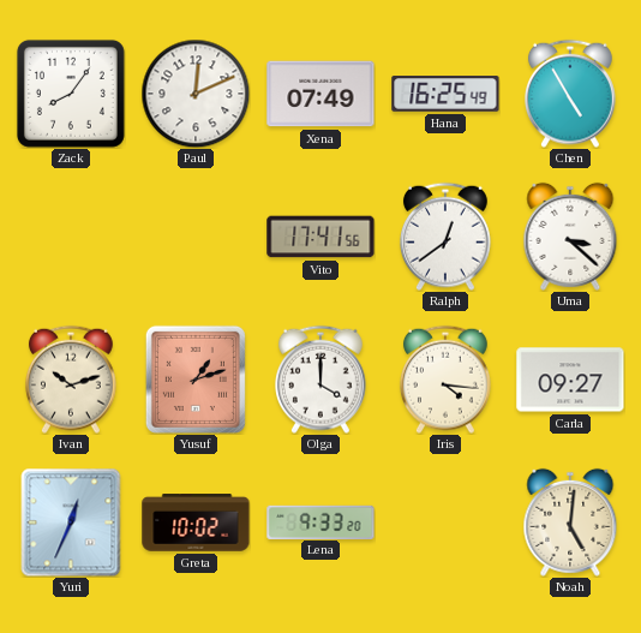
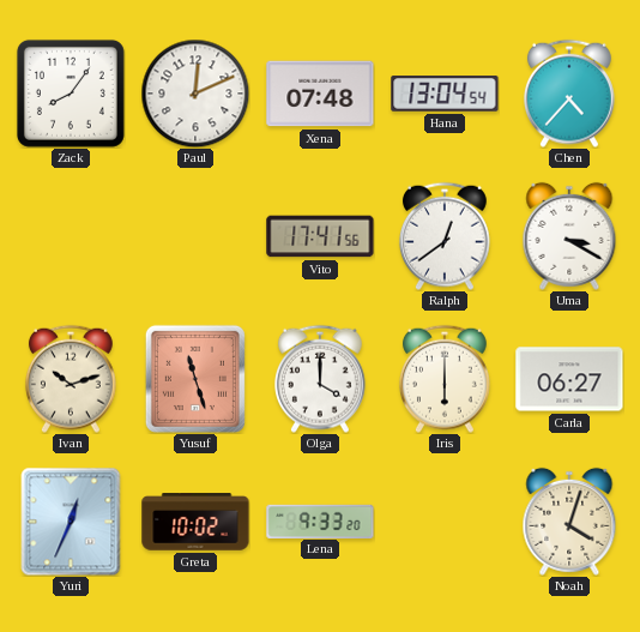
Xena: 07:49 -> 07:48 (320, 94)
Hana: 16:25 -> 13:04 (445, 94)
Chen: 4:55 -> 4:37 (569, 94)
Uma: 3:22 -> 3:20 (569, 236)
Yusuf: 1:12 -> 11:27 (195, 379)
Iris: 4:16 -> 6:00 (445, 379)
Carla: 09:27 -> 06:27 (569, 379)
Noah: 5:01 -> 4:03 (569, 522)
